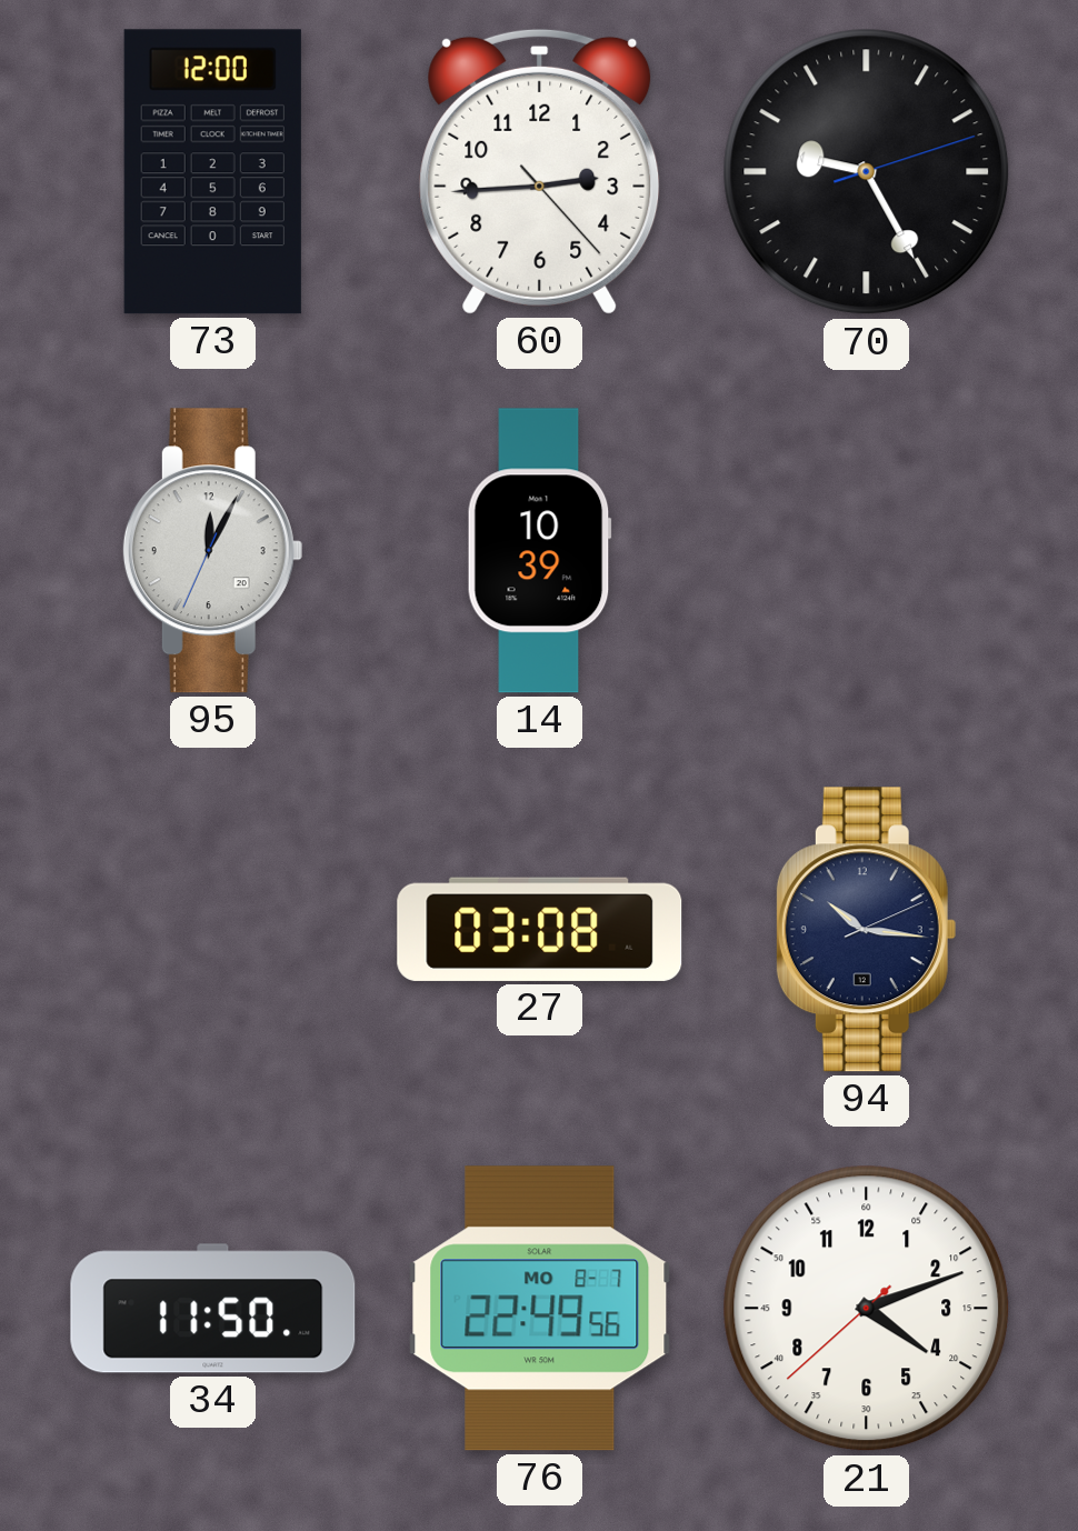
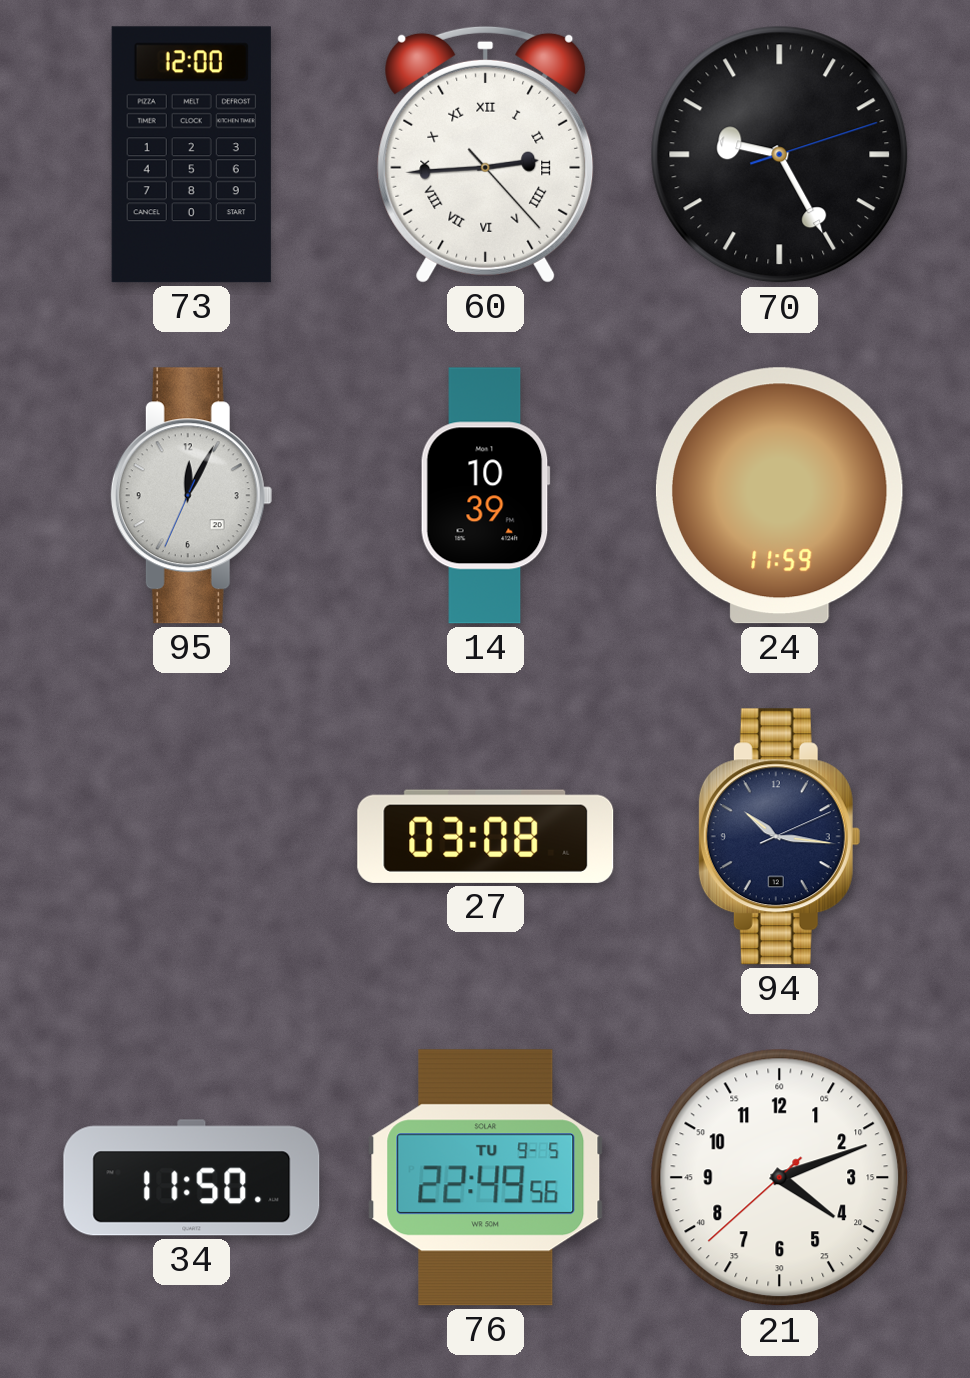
60 numerals: Arabic -> Roman (486, 154)
24: none -> 11:59 (779, 496)
76 date: MO 8-7 -> TU 9-5 (486, 1178)
